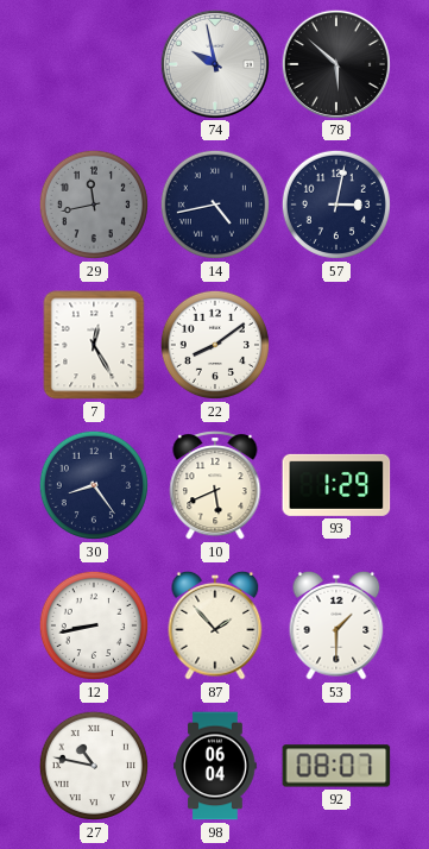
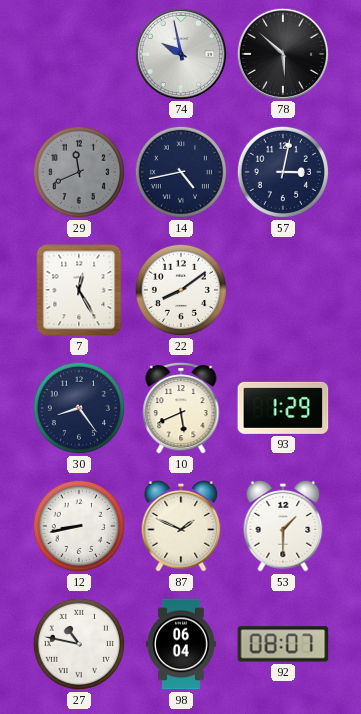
29: 11:43 -> 11:41 (79, 172)
87: 1:53 -> 1:49 (181, 526)
